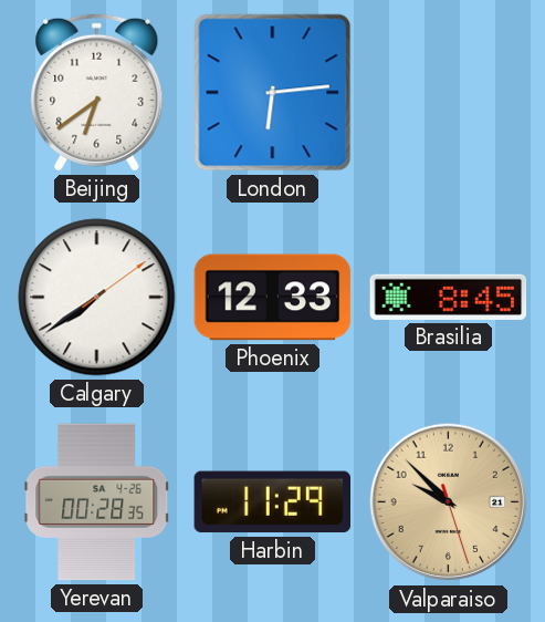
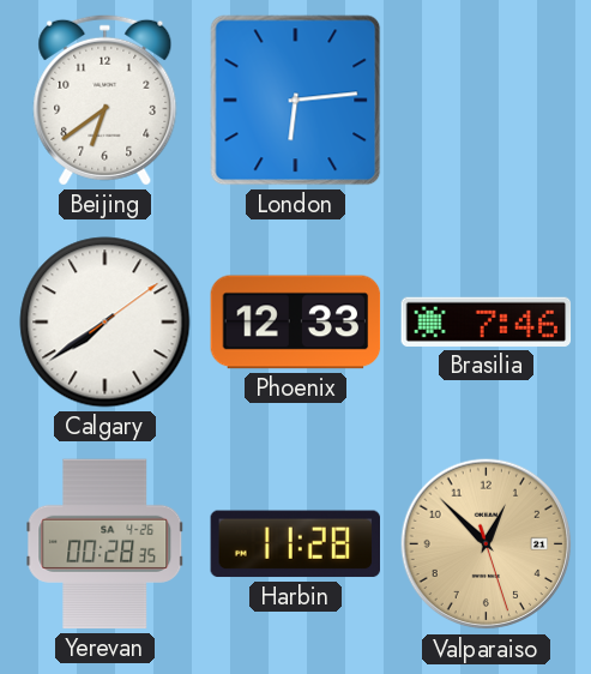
Brasilia: 8:45 -> 7:46 (487, 321)
Harbin: 11:29 -> 11:28 (295, 544)
Valparaiso: 9:52 -> 12:52 (487, 544)
